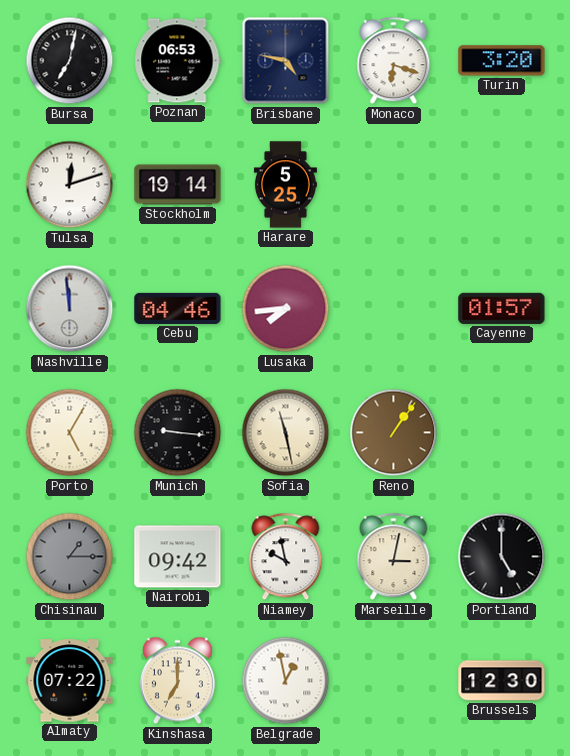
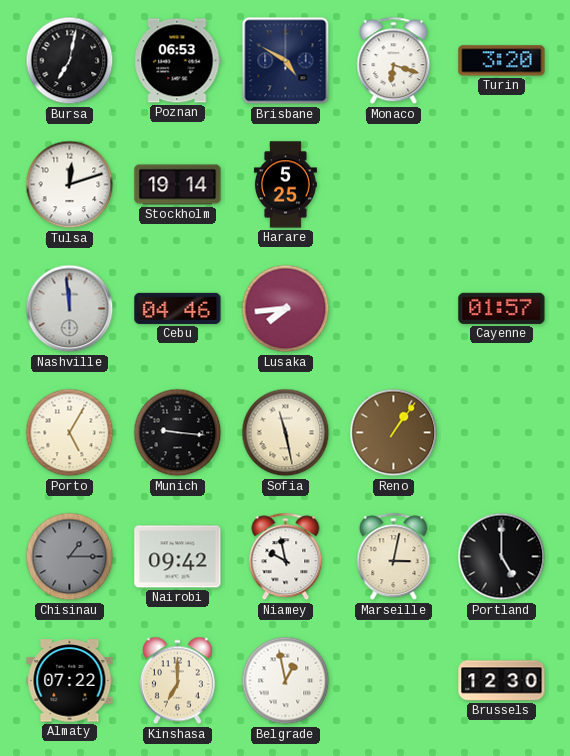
Brisbane: 4:47 -> 4:50 (286, 61)
